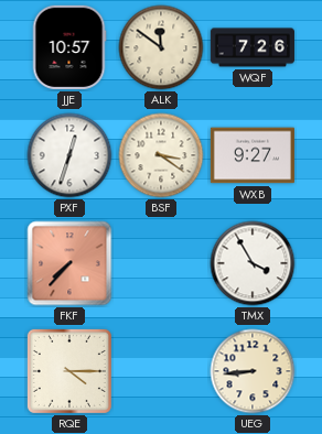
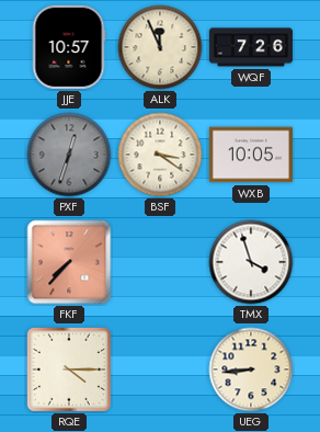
ALK: 11:51 -> 11:56 (160, 47)
PXF dial: white -> grey (69, 155)
WXB: 9:27 -> 10:05 (251, 155)
TMX: 3:55 -> 3:57 (251, 262)
